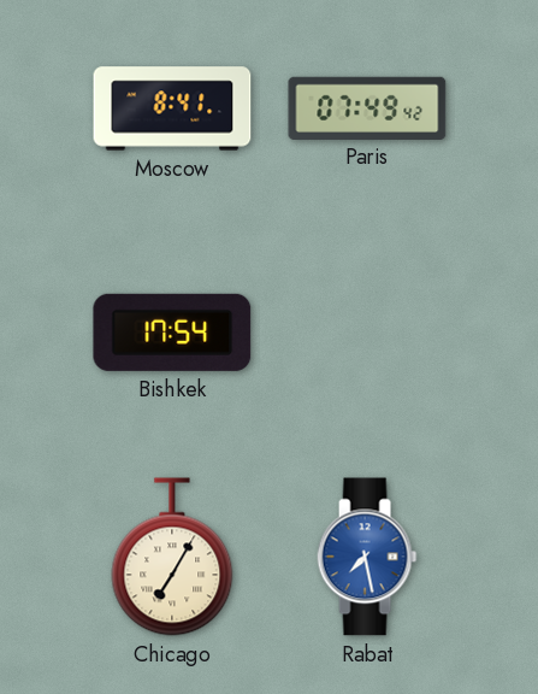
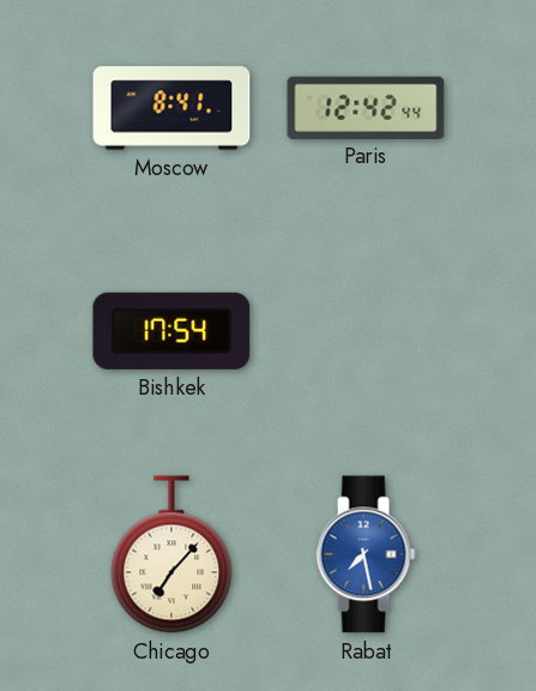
Paris: 07:49 -> 12:42 (366, 107)
Chicago: 7:05 -> 7:07 (171, 554)
